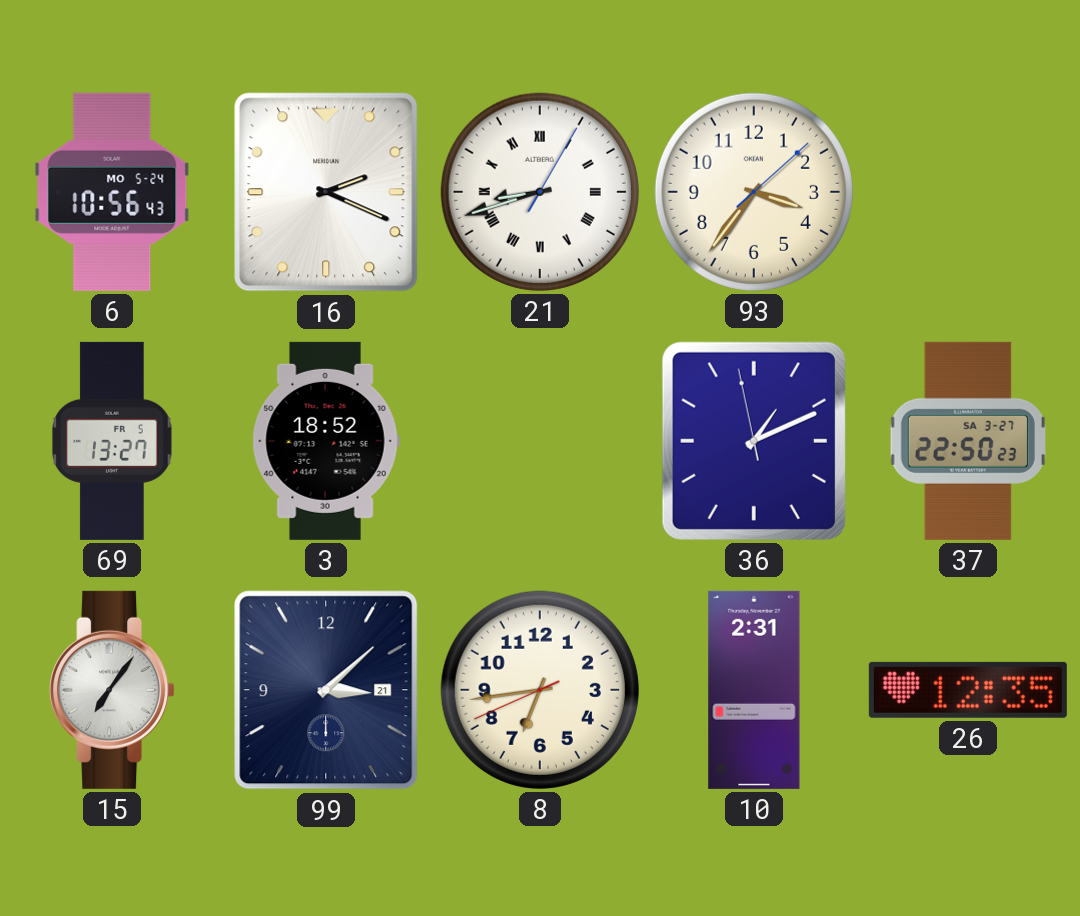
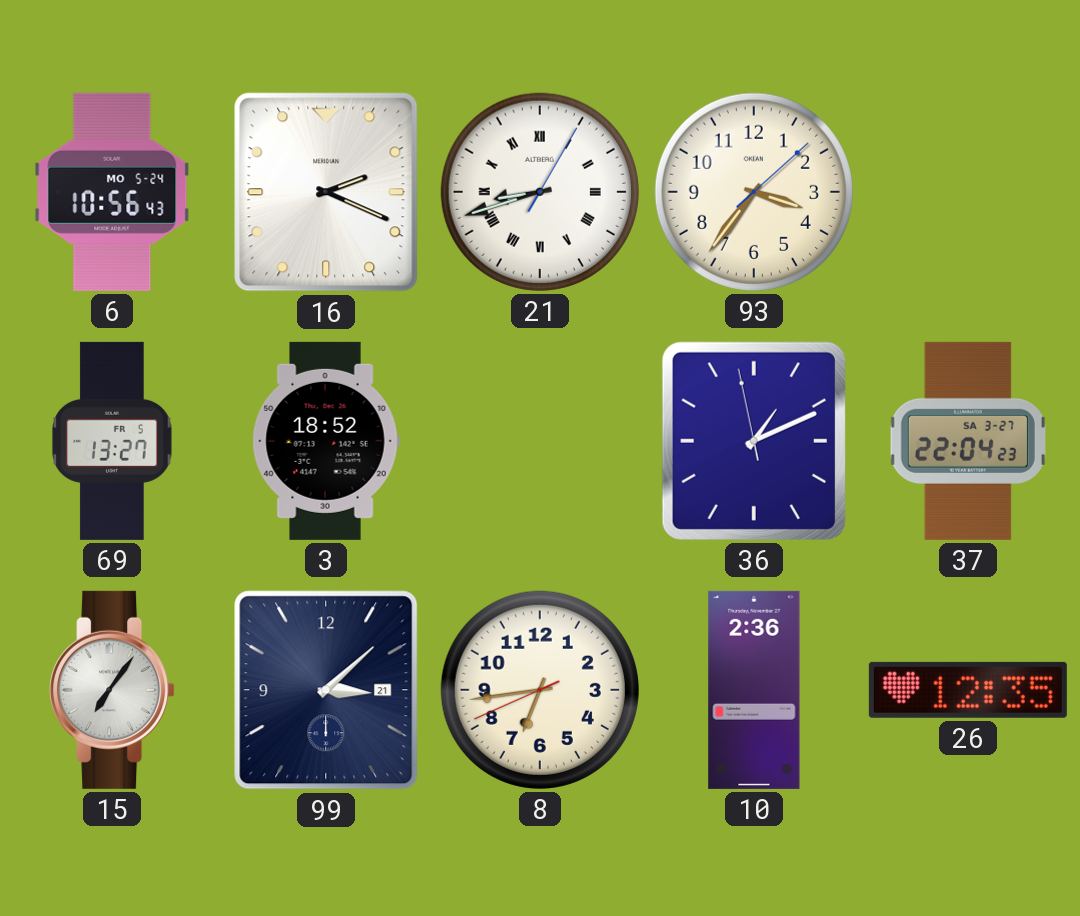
37: 22:50 -> 22:04 (968, 441)
10: 2:31 -> 2:36 (754, 690)
